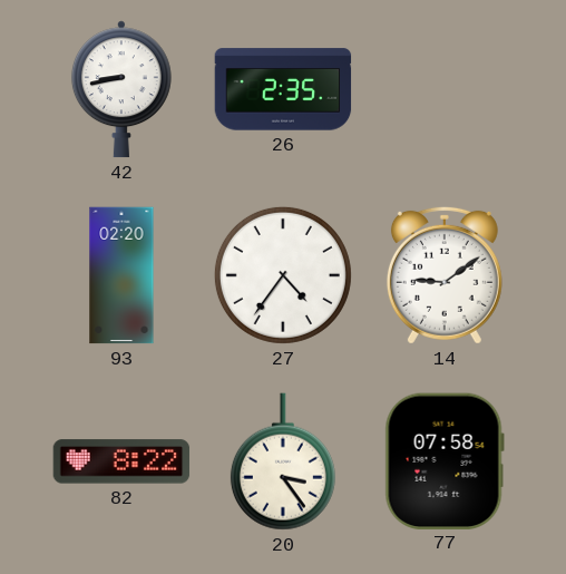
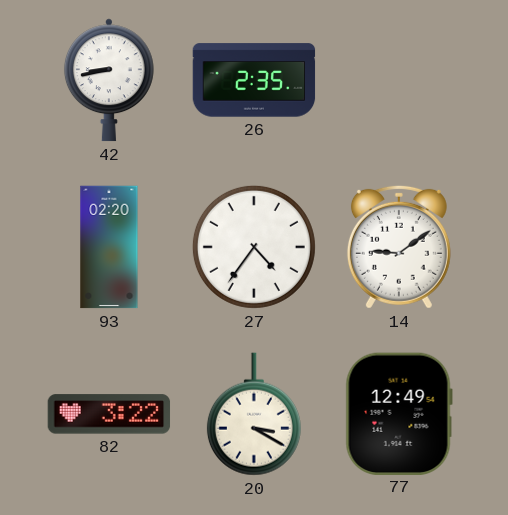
82: 8:22 -> 3:22 (109, 414)
20: 3:24 -> 3:20 (254, 414)
77: 07:58 -> 12:49 (399, 413)
